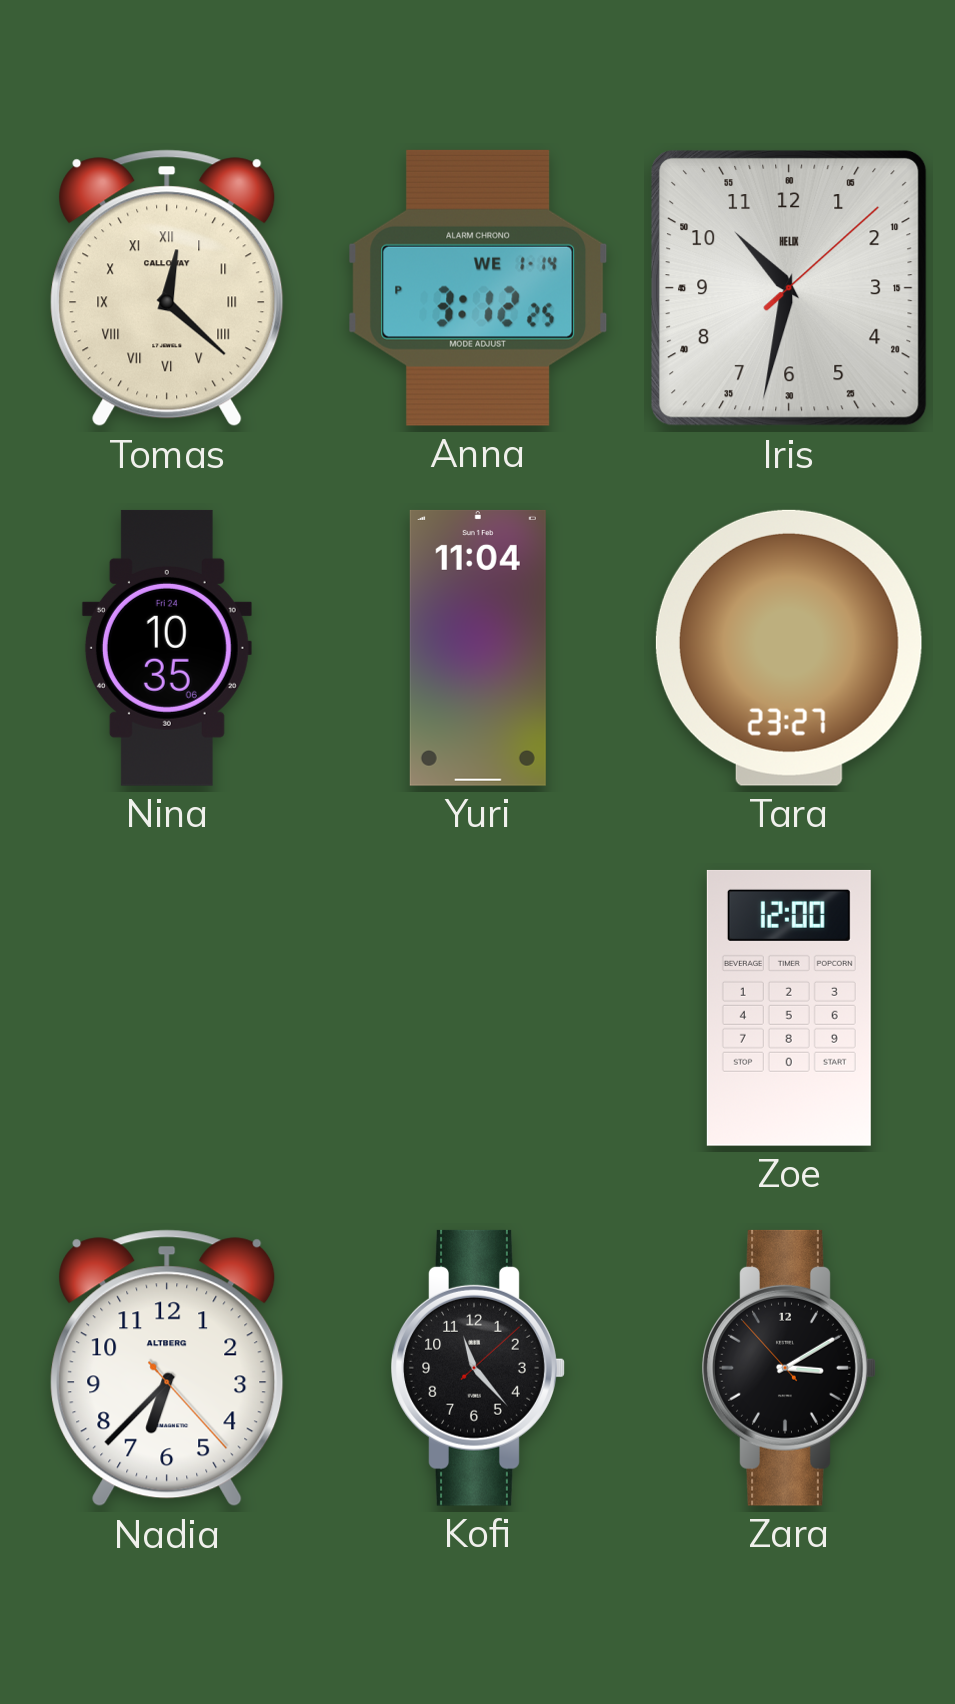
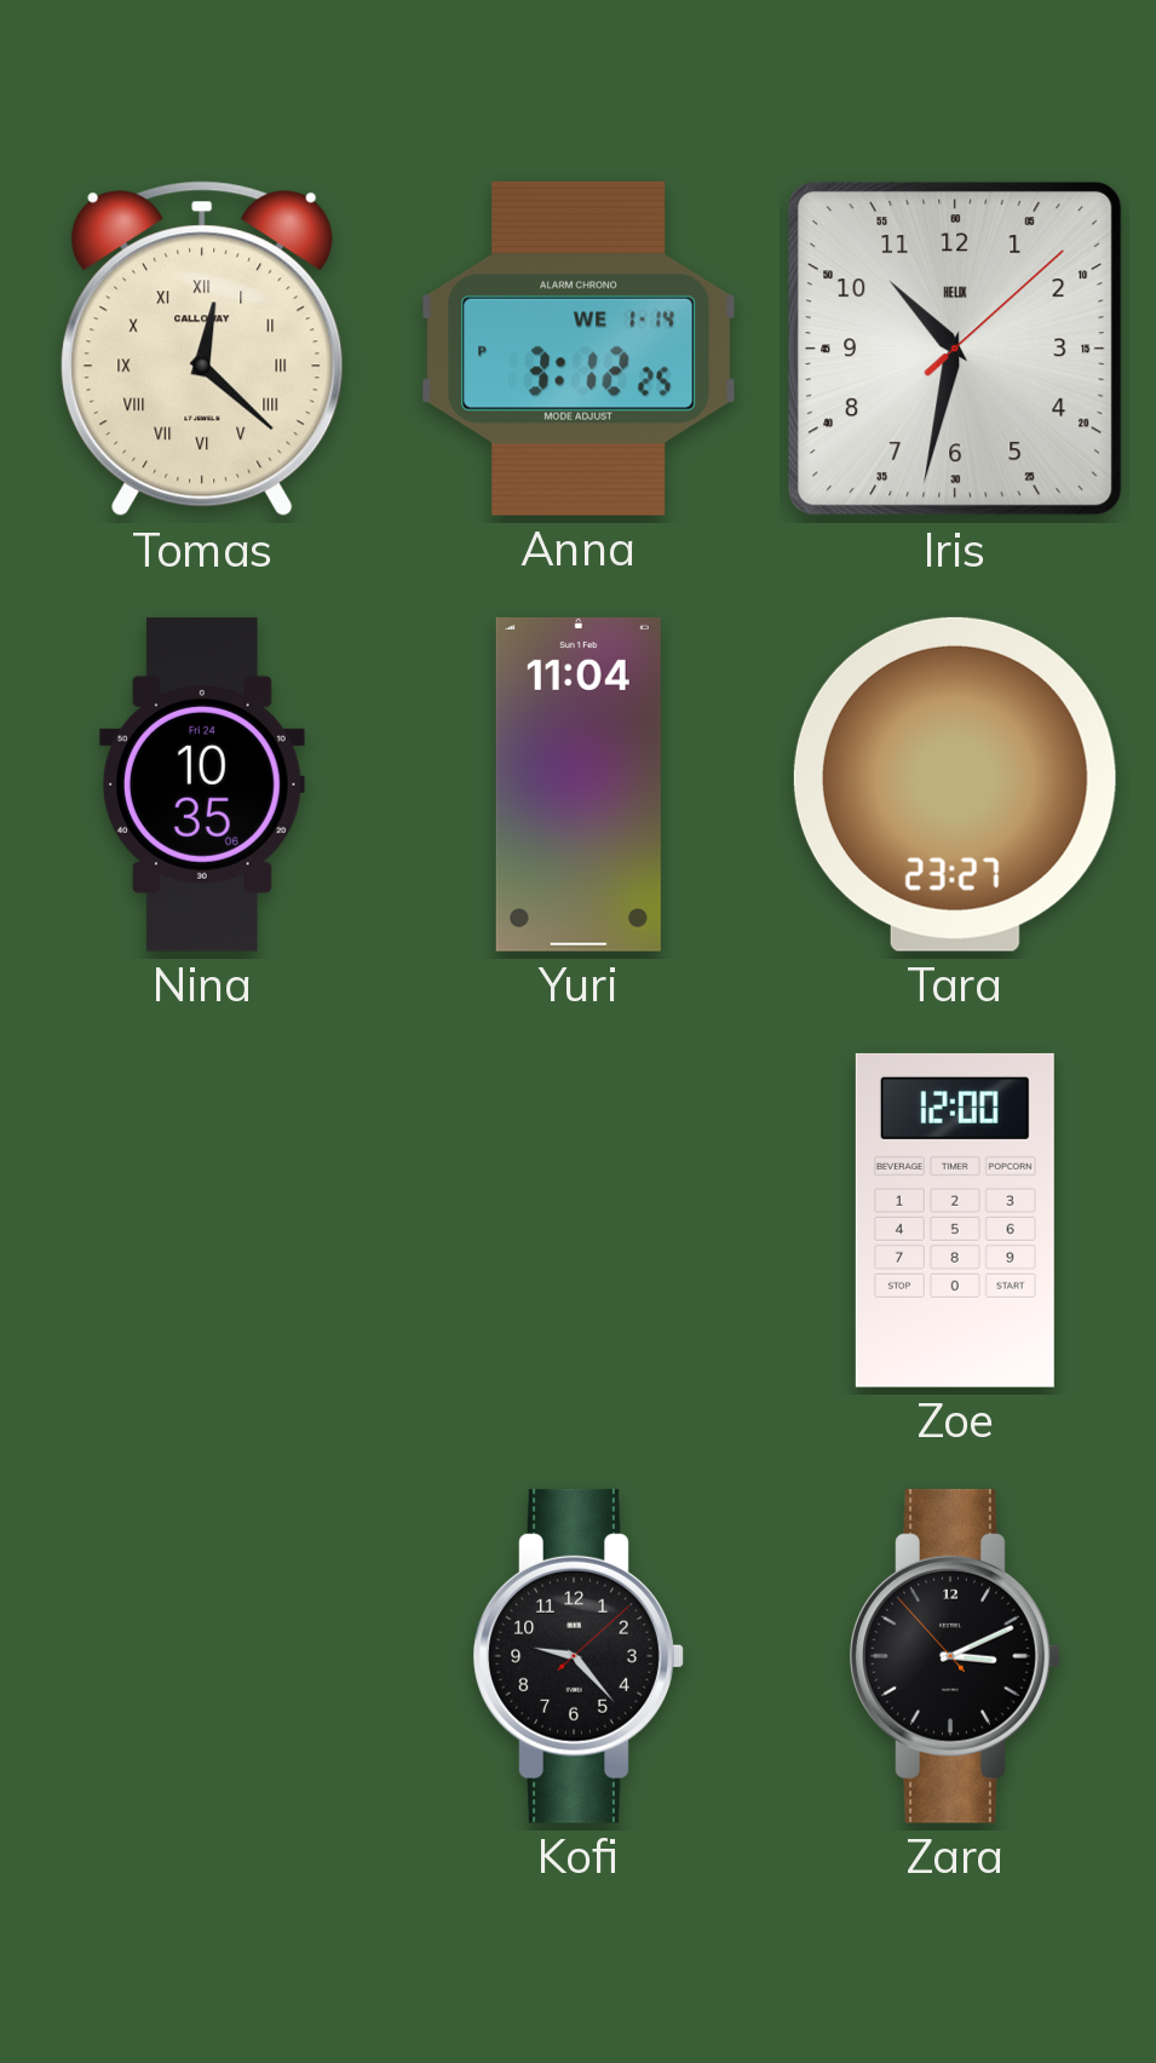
Nadia: 6:37 -> none (167, 1368)
Kofi: 11:23 -> 9:23 (579, 1656)
Zara: 3:09 -> 3:10 (955, 1656)
